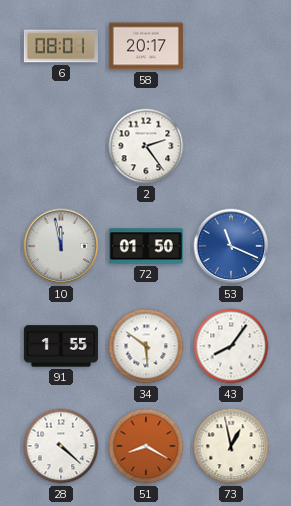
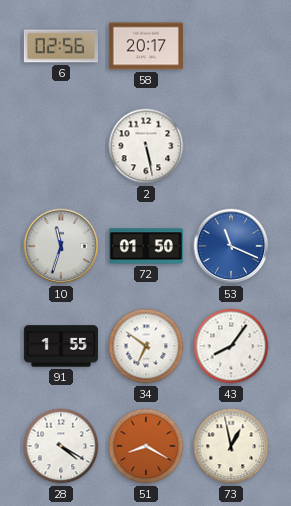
6: 08:01 -> 02:56 (61, 46)
2: 2:24 -> 5:28 (146, 146)
10: 11:58 -> 11:33 (61, 246)
34: 5:51 -> 6:51 (146, 346)
28: 4:22 -> 4:20 (61, 446)
